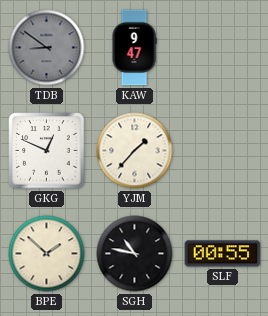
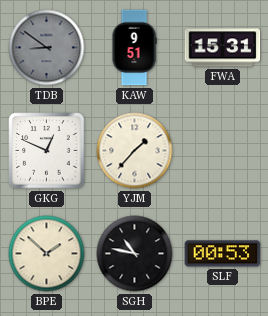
KAW: 9:47 -> 9:51 (134, 48)
FWA: none -> 15:31 (223, 48)
SLF: 00:55 -> 00:53 (223, 254)
